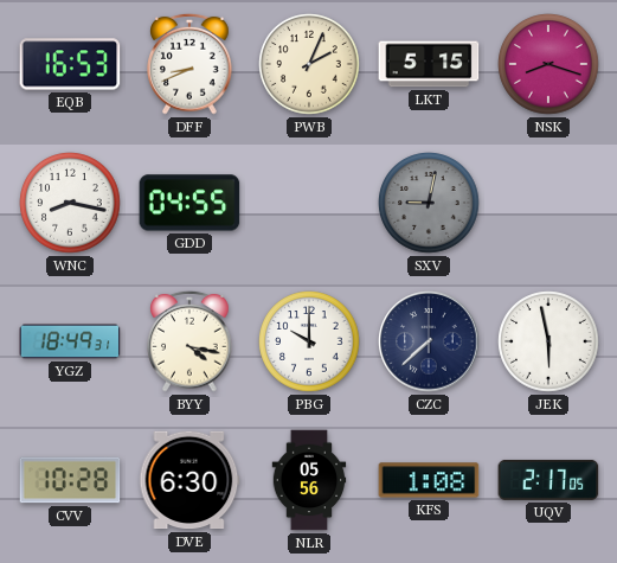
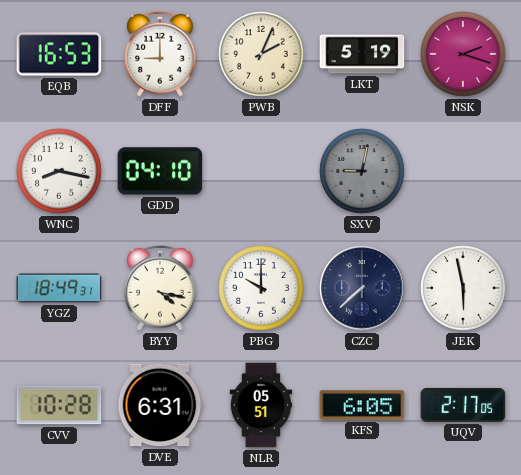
DFF: 8:41 -> 9:00 (160, 54)
LKT: 5:15 -> 5:19 (362, 54)
NSK: 8:18 -> 2:18 (463, 54)
GDD: 04:55 -> 04:10 (160, 171)
DVE: 6:30 -> 6:31 (160, 405)
NLR: 05:56 -> 05:51 (261, 405)
KFS: 1:08 -> 6:05 (362, 405)
